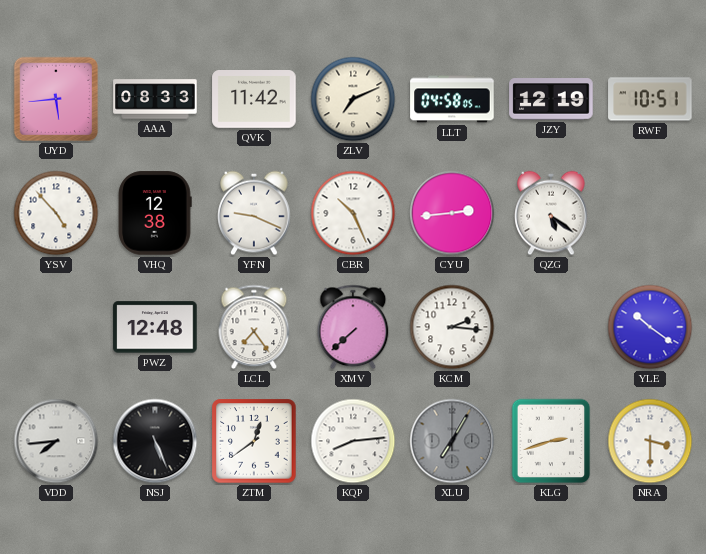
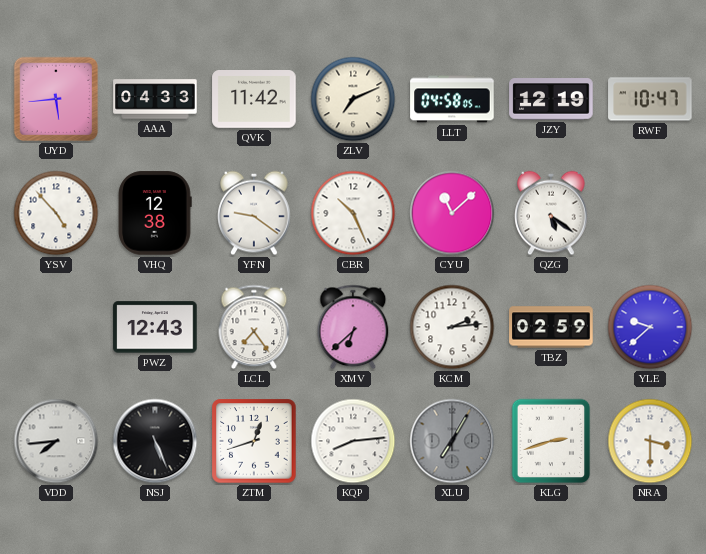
AAA: 08:33 -> 04:33 (155, 99)
RWF: 10:51 -> 10:47 (650, 99)
YFN: 9:19 -> 9:21 (254, 213)
CYU: 2:44 -> 11:08 (452, 213)
PWZ: 12:48 -> 12:43 (155, 327)
XMV: 7:38 -> 6:38 (353, 327)
KCM: 2:16 -> 2:14 (452, 327)
TBZ: none -> 02:59 (551, 327)
YLE: 10:21 -> 9:38 (650, 327)
ZTM: 12:39 -> 12:42 (254, 441)
